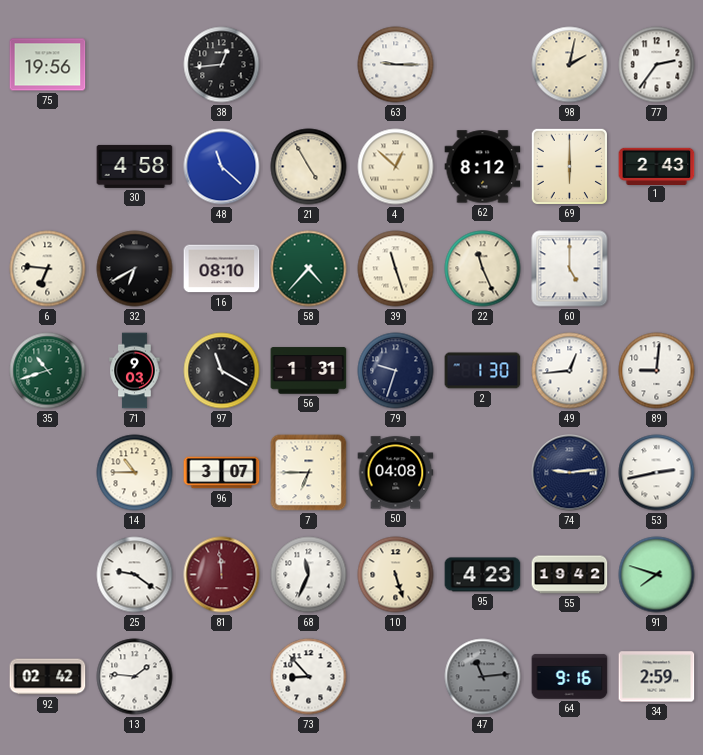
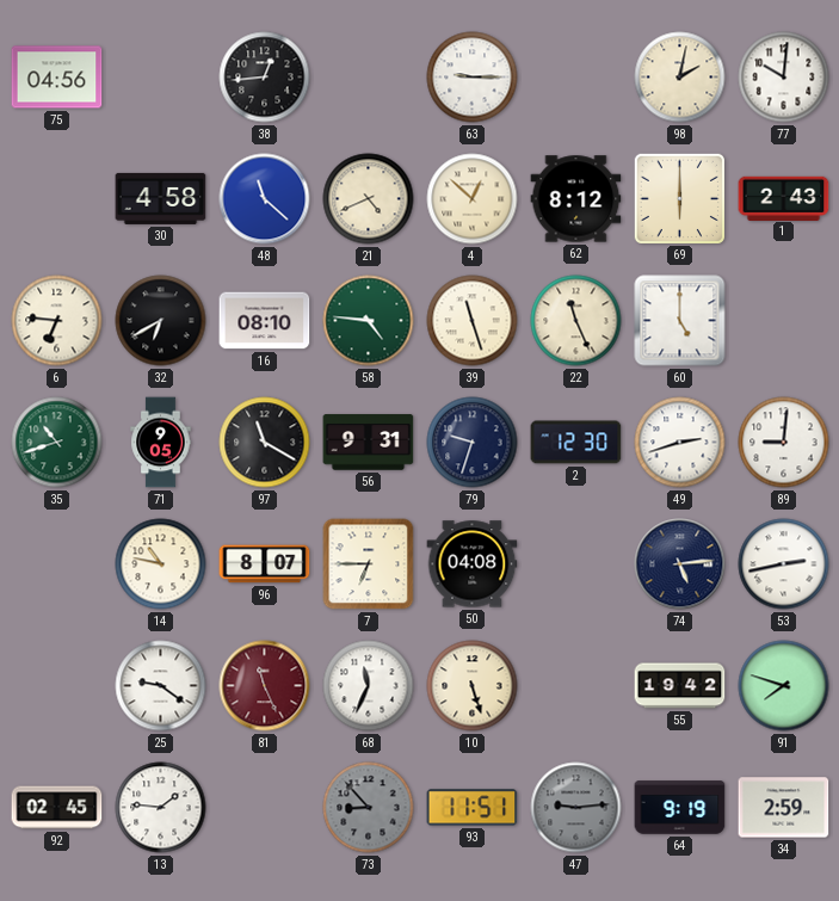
75: 19:56 -> 04:56 (57, 78)
77: 2:36 -> 10:01 (784, 78)
21: 4:55 -> 4:41 (369, 199)
58: 4:37 -> 4:46 (369, 321)
71: 9:03 -> 9:05 (161, 443)
56: 1:31 -> 9:31 (369, 443)
2: 1:30 -> 12:30 (576, 443)
49: 12:44 -> 2:42 (680, 443)
14: 10:45 -> 10:47 (161, 564)
96: 3:07 -> 8:07 (265, 564)
74: 9:14 -> 5:14 (680, 564)
81: 11:59 -> 11:26 (265, 686)
95: 4:23 -> none (483, 575)
92: 02:42 -> 02:45 (57, 808)
73 dial: white -> grey (369, 808)
93: none -> 11:51 (473, 808)
47: 11:14 -> 9:14 (576, 808)
64: 9:16 -> 9:19 (680, 808)
